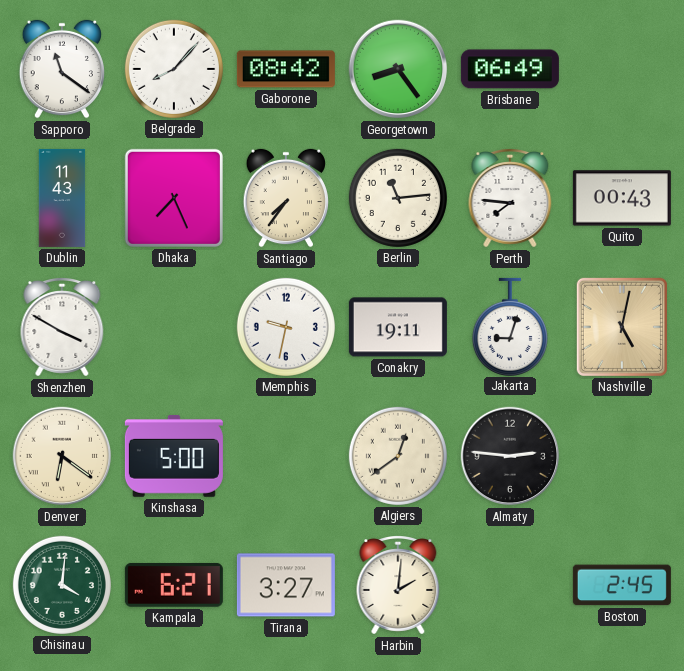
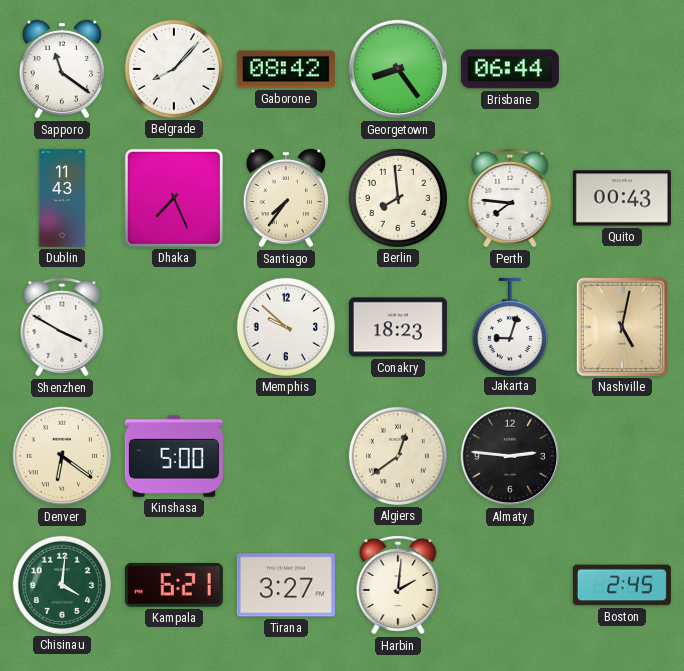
Brisbane: 06:49 -> 06:44 (510, 69)
Berlin: 11:14 -> 7:59 (398, 198)
Memphis: 9:32 -> 9:52 (286, 327)
Conakry: 19:11 -> 18:23 (398, 327)
